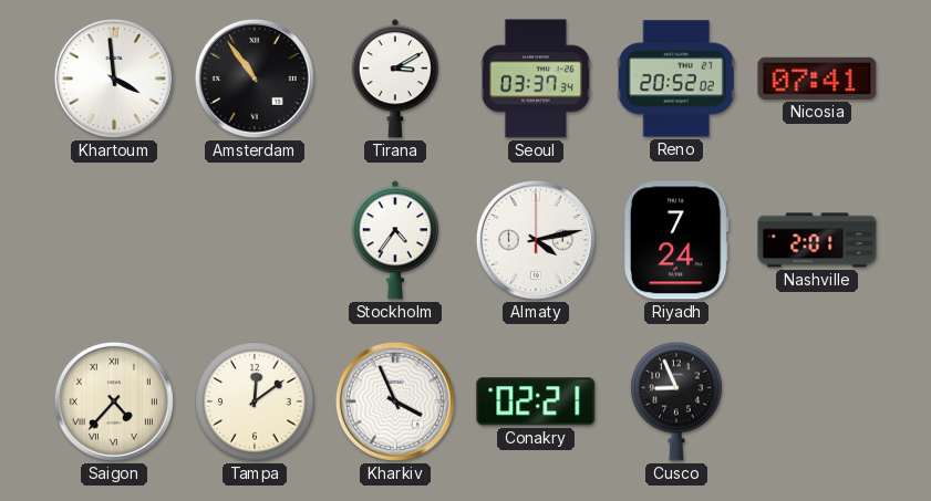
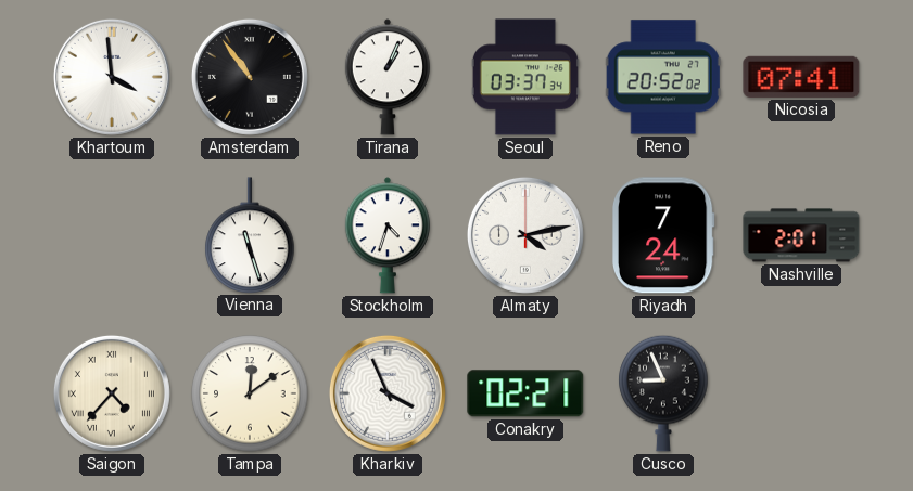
Tirana: 3:10 -> 1:04 (388, 77)
Vienna: none -> 11:27 (250, 235)
Stockholm: 4:36 -> 4:33 (388, 235)
